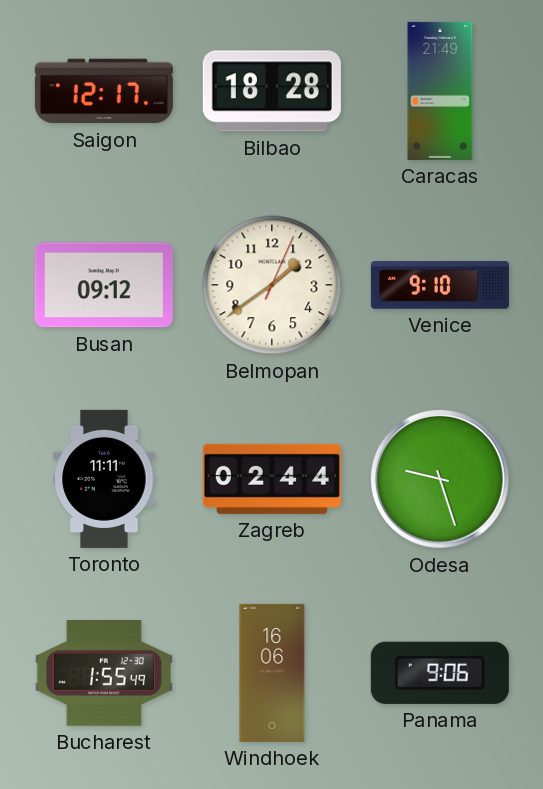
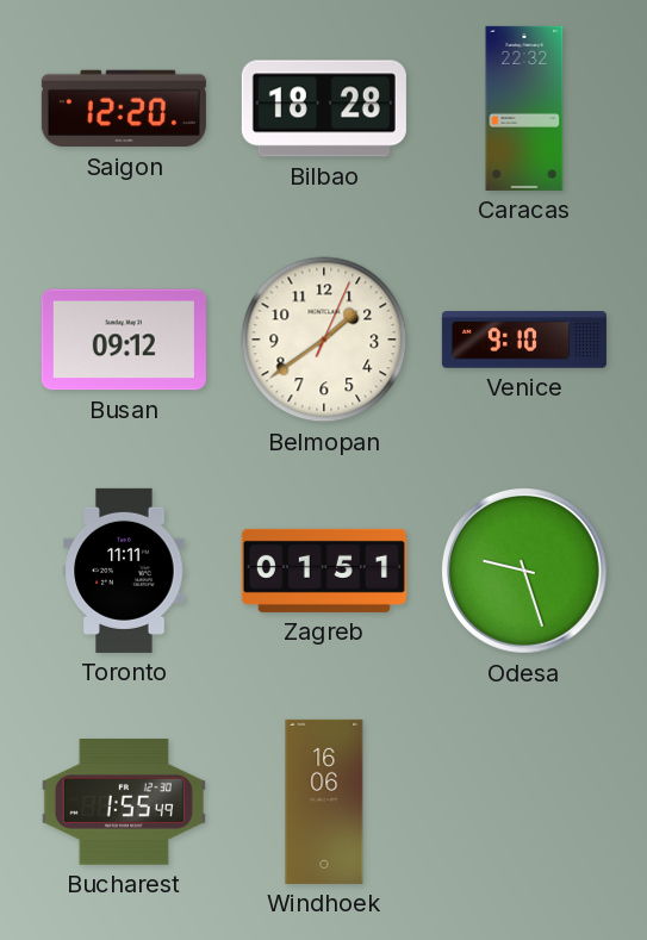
Saigon: 12:17 -> 12:20 (124, 108)
Caracas: 21:49 -> 22:32 (524, 108)
Zagreb: 02:44 -> 01:51 (324, 571)
Panama: 9:06 -> none (440, 673)
